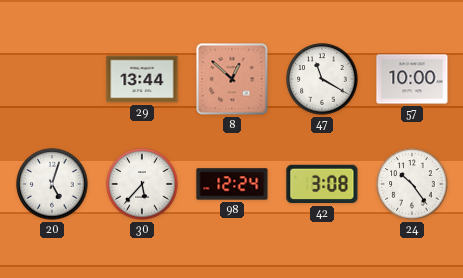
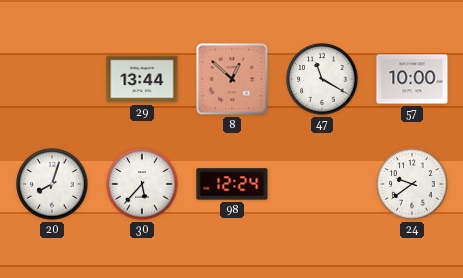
20: 5:03 -> 8:03 (52, 184)
42: 3:08 -> none (322, 184)
24: 10:24 -> 9:39 (412, 184)
